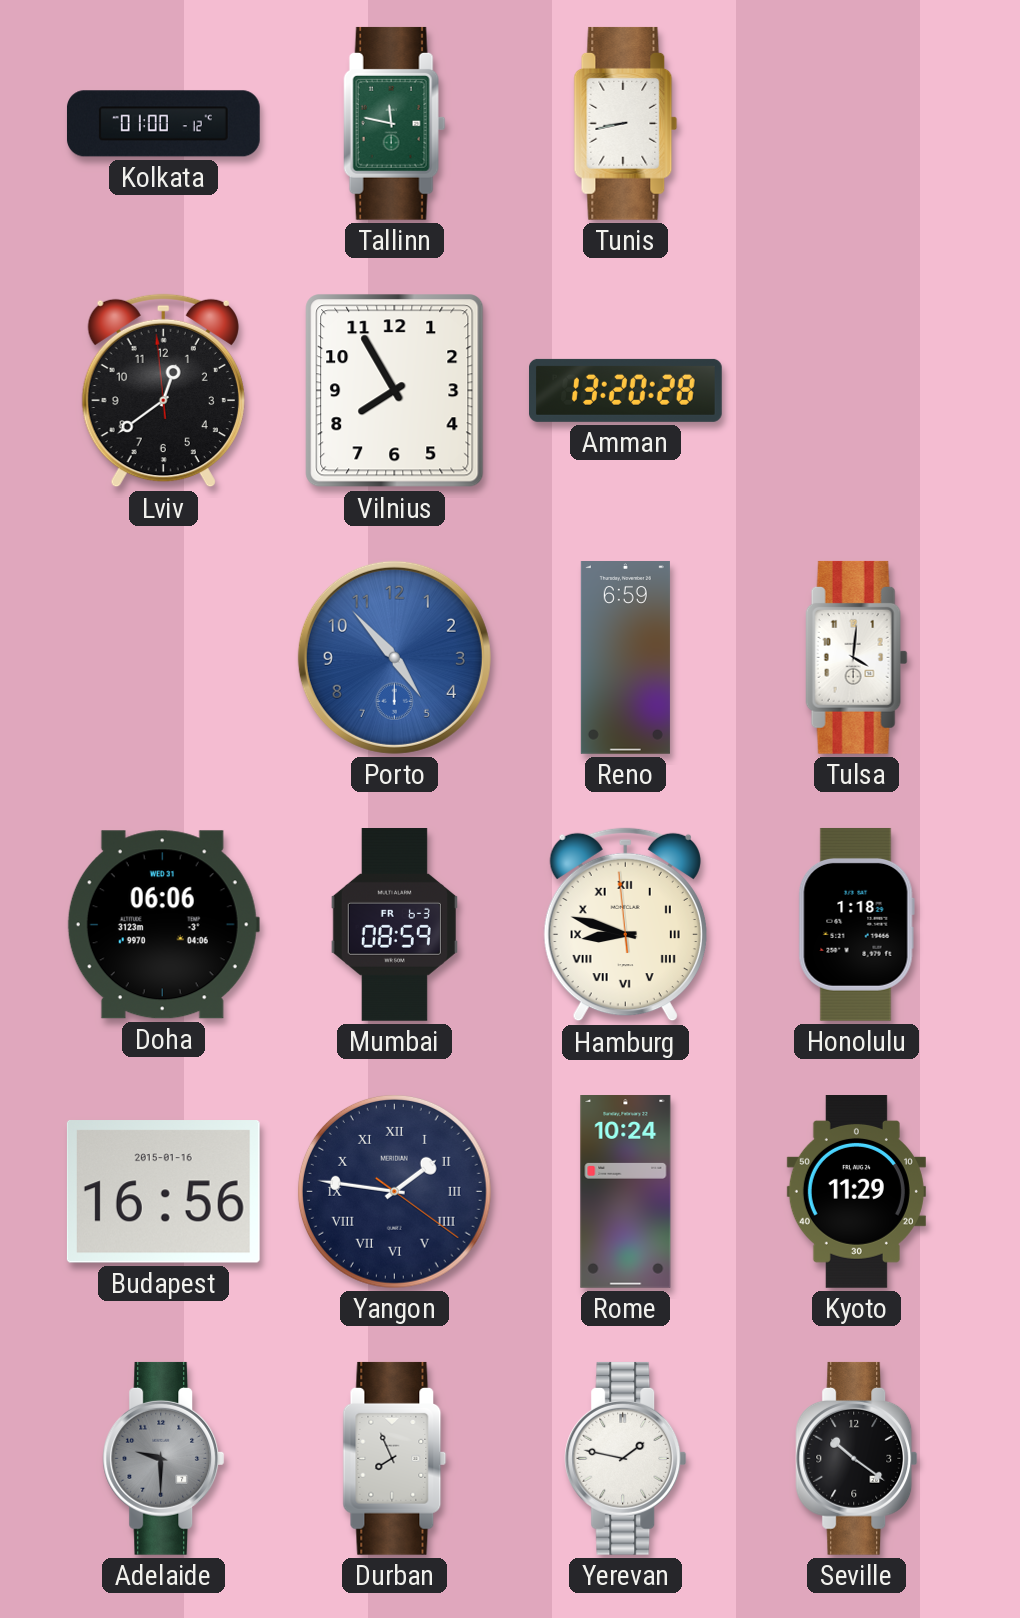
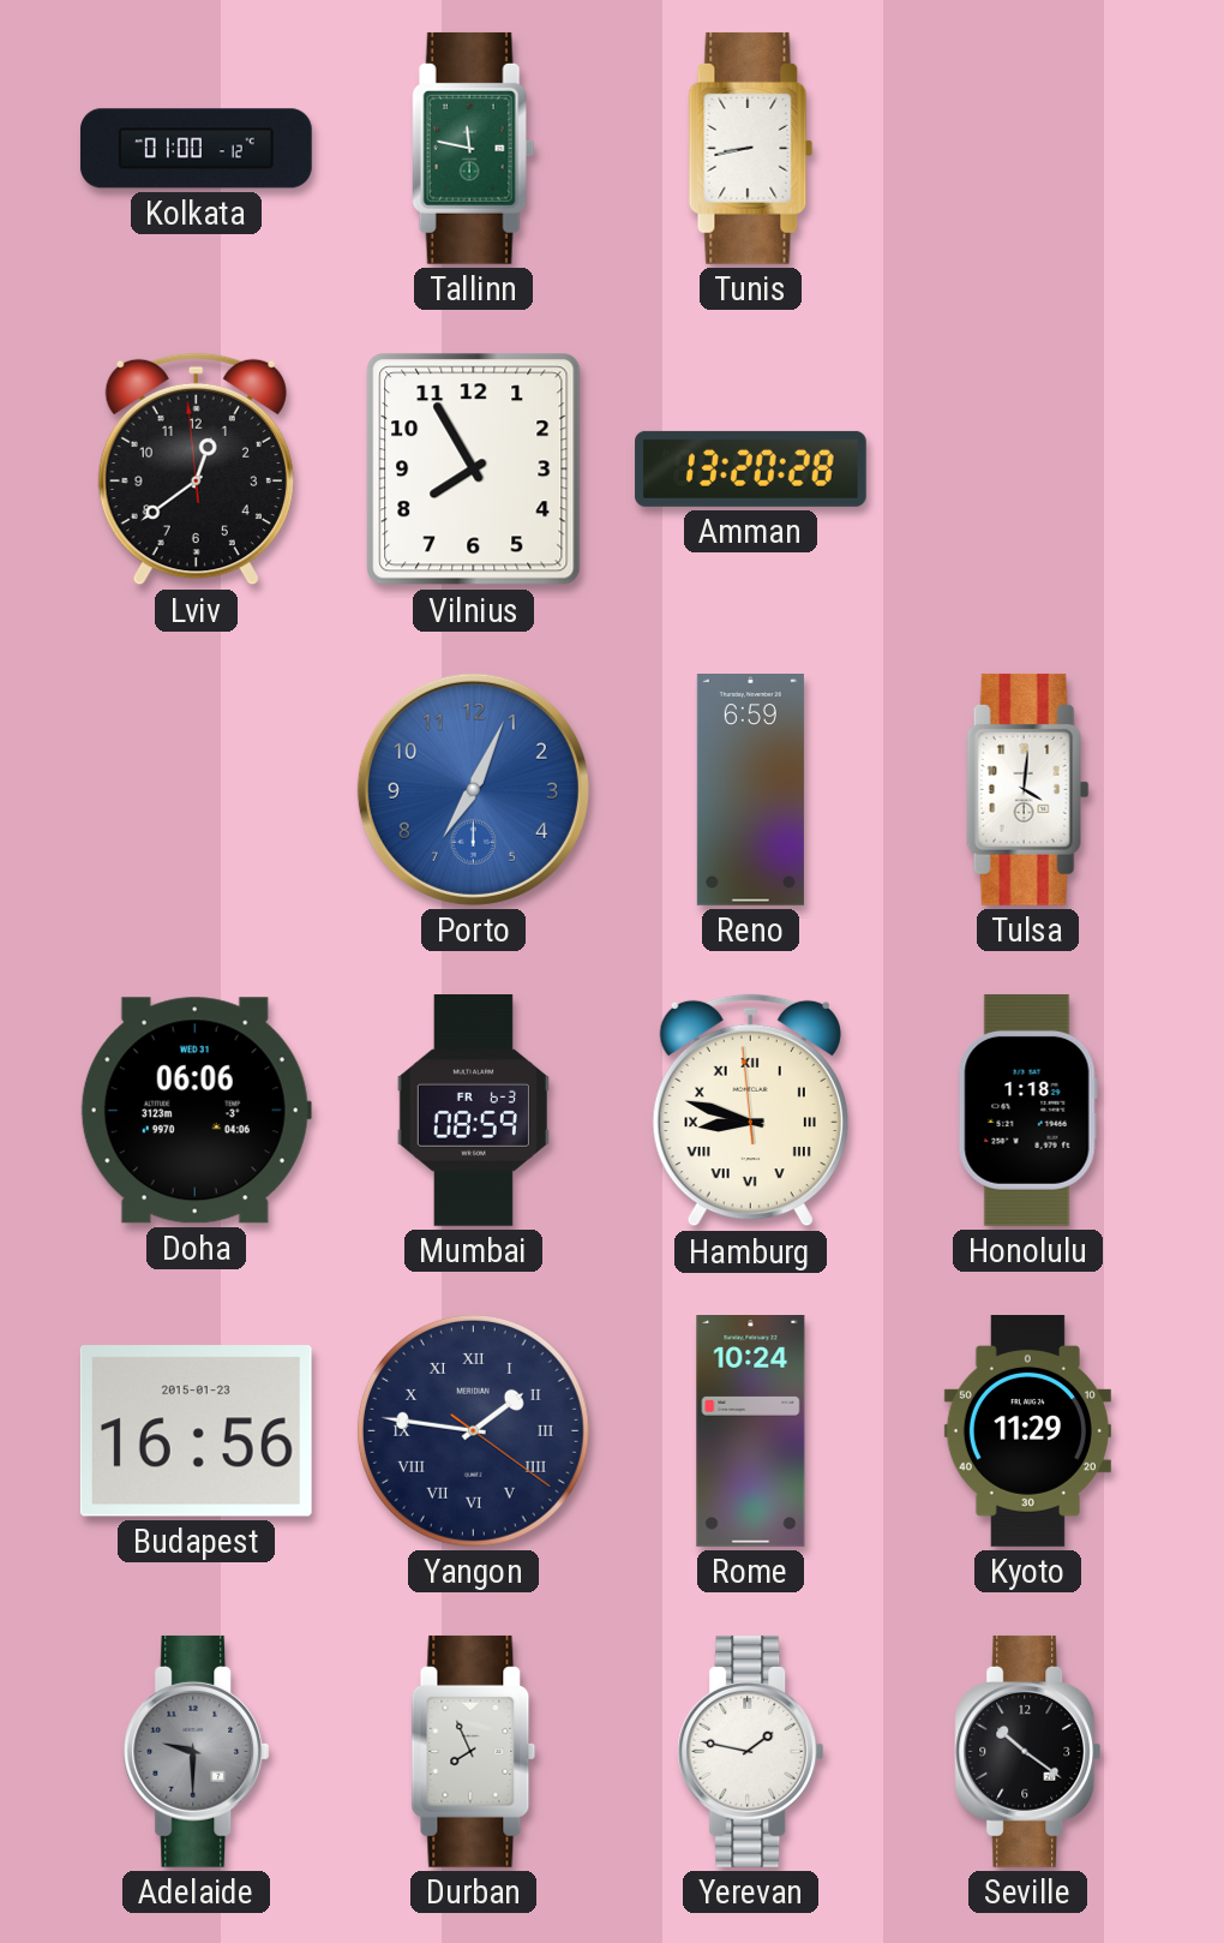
Porto: 4:53 -> 7:04 (473, 789)
Budapest date: 2015-01-16 -> 2015-01-23 (196, 1431)
